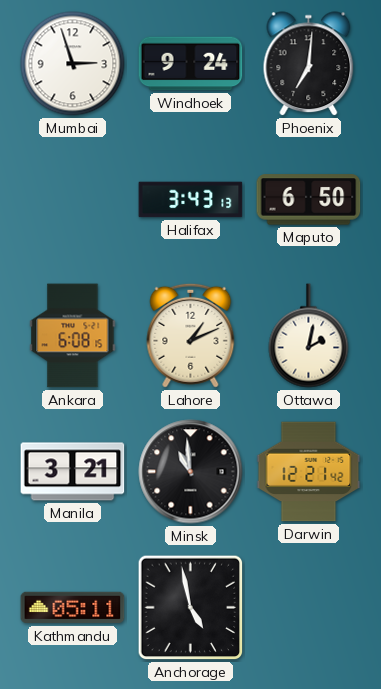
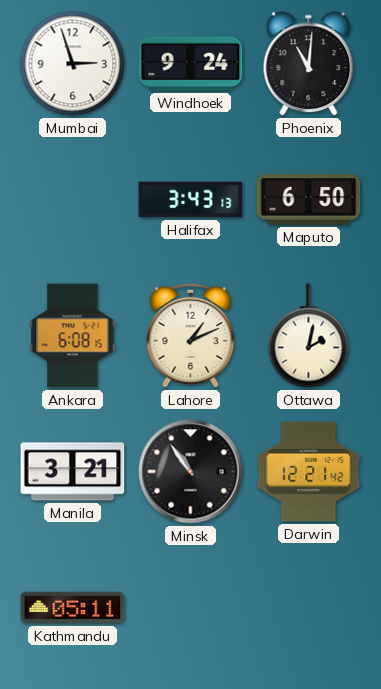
Phoenix: 7:01 -> 11:01 (309, 64)
Minsk: 10:59 -> 10:54 (191, 472)
Anchorage: 4:58 -> none (191, 608)
